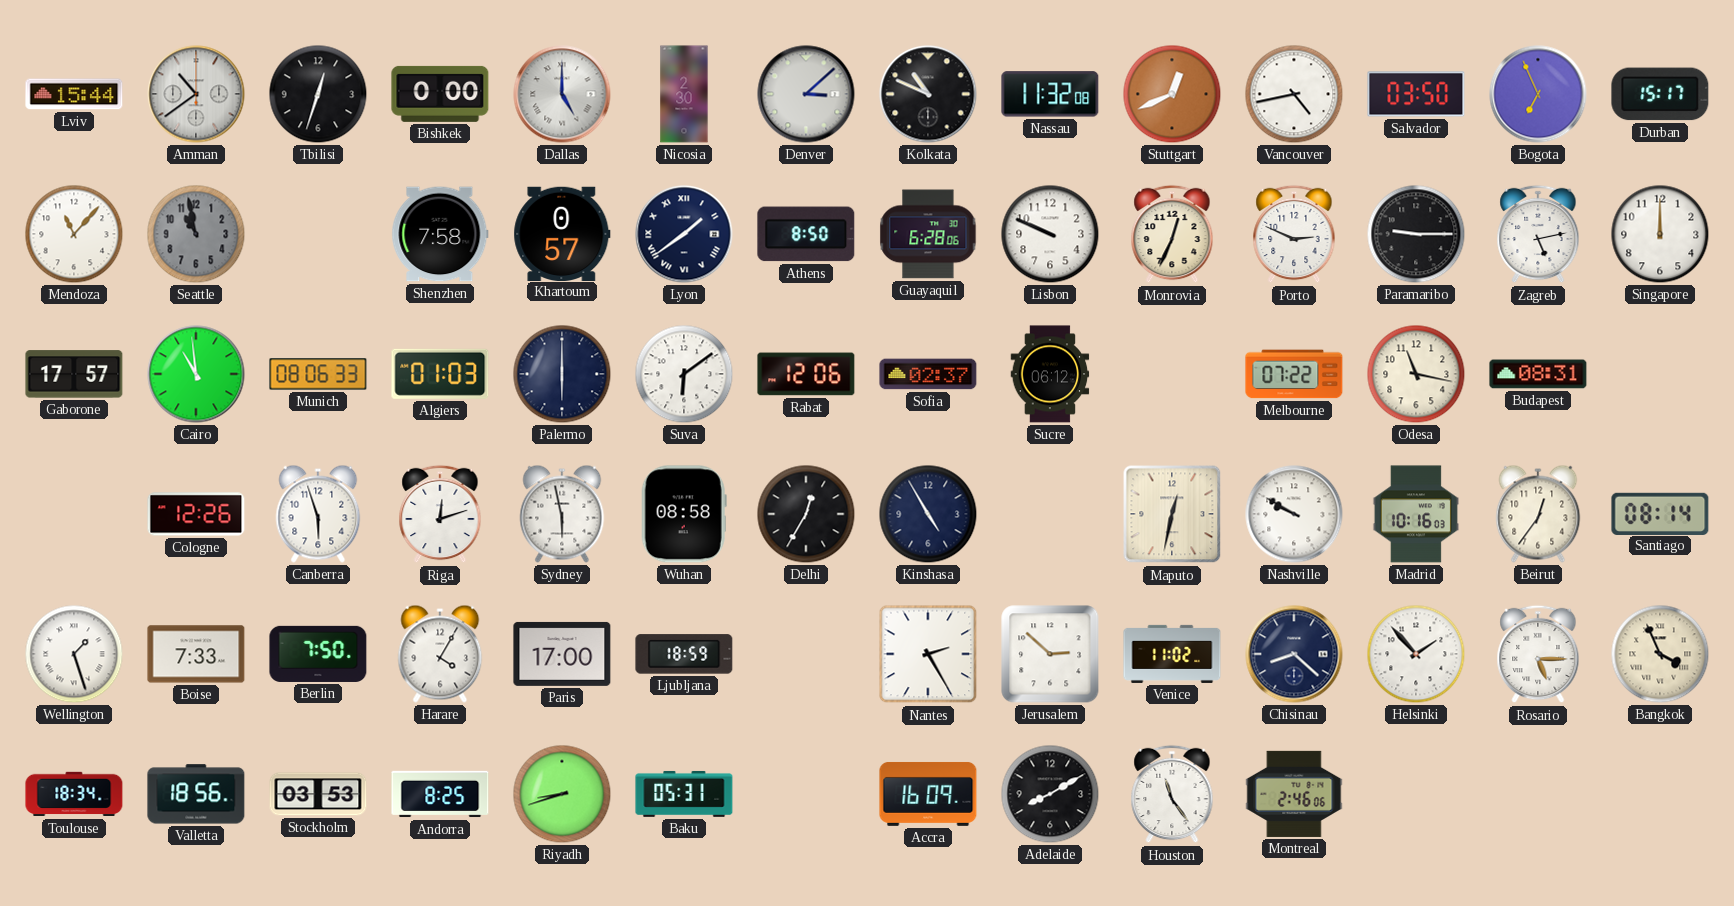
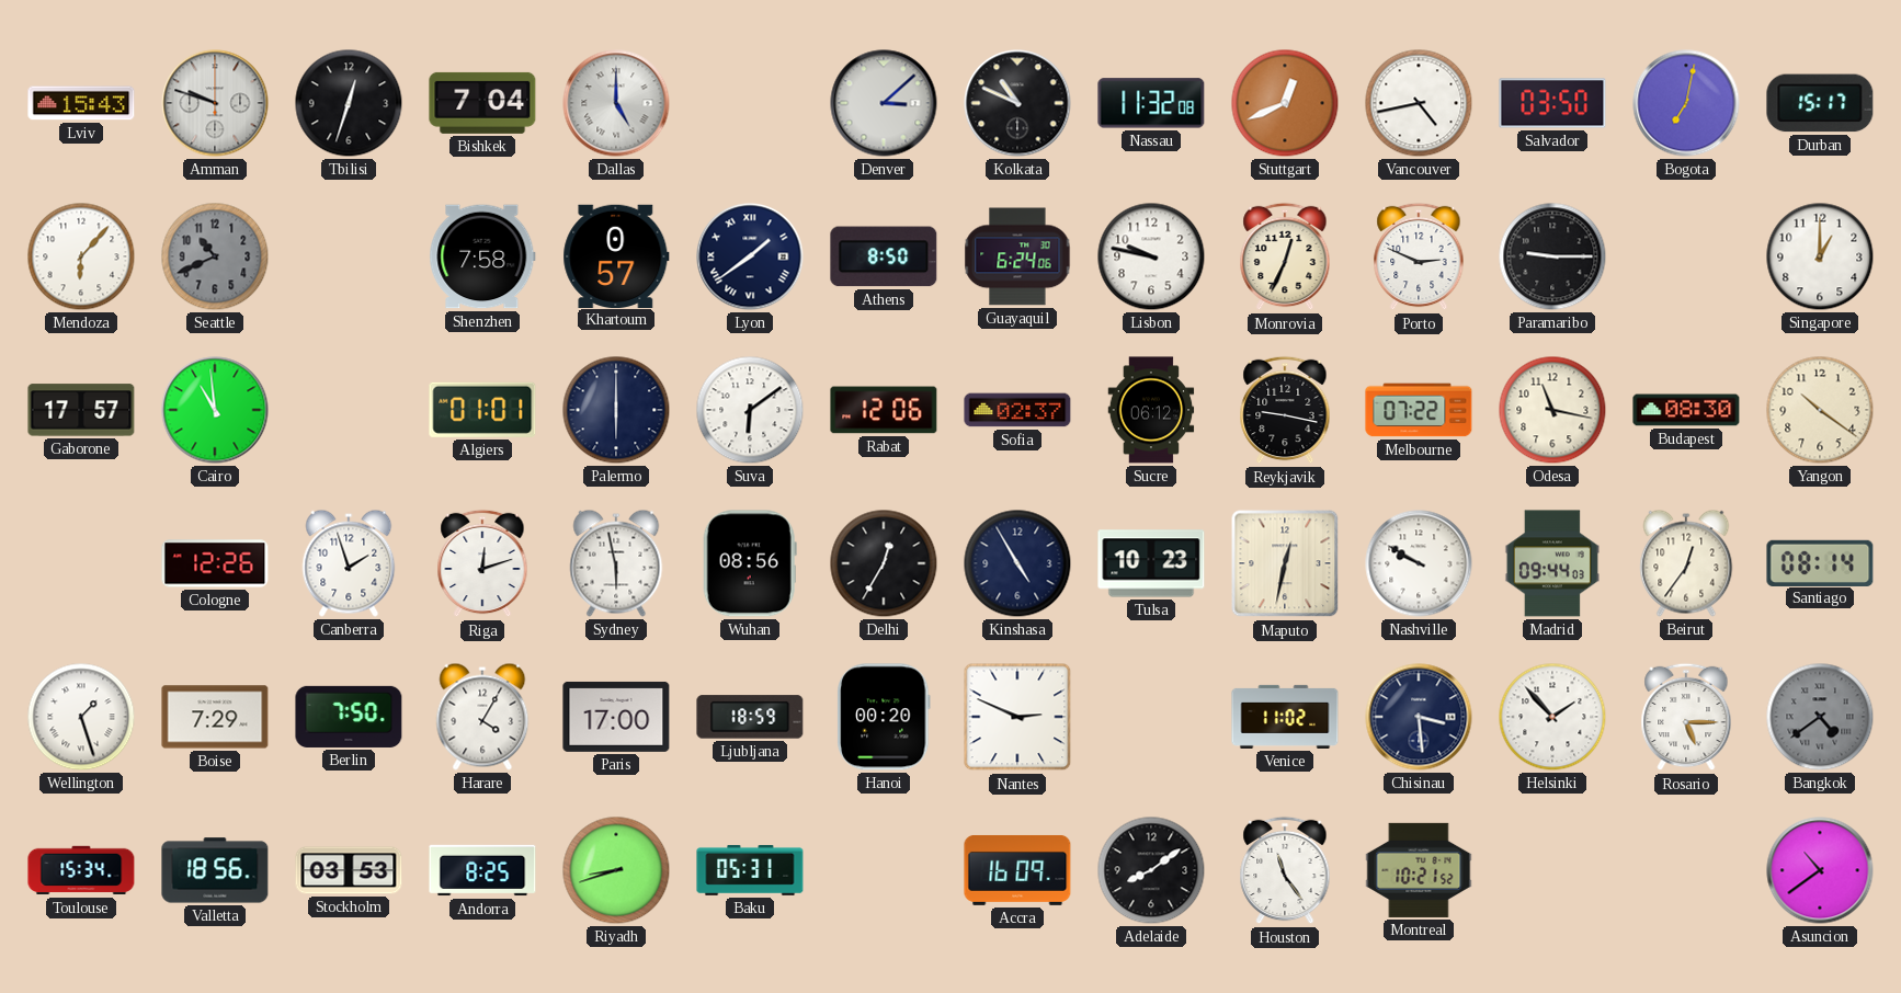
Lviv: 15:44 -> 15:43 (81, 103)
Amman: 10:39 -> 9:48 (215, 103)
Bishkek: 0:00 -> 7:04 (482, 103)
Nicosia: 2:30 -> none (684, 94)
Bogota: 6:56 -> 7:02 (1686, 103)
Mendoza: 11:07 -> 6:07 (81, 256)
Seattle: 10:58 -> 10:41 (215, 256)
Guayaquil: 6:28 -> 6:24 (1017, 256)
Lisbon: 9:49 -> 9:47 (1151, 256)
Zagreb: 5:13 -> none (1538, 234)
Singapore: 12:00 -> 1:00 (1820, 256)
Munich: 08:06 -> none (318, 374)
Algiers: 01:03 -> 01:01 (482, 410)
Reykjavik: none -> 9:17 (1285, 410)
Budapest: 08:31 -> 08:30 (1686, 410)
Yangon: none -> 10:21 (1820, 410)
Canberra: 5:57 -> 1:57 (349, 563)
Wuhan: 08:58 -> 08:56 (750, 563)
Tulsa: none -> 10:23 (1151, 563)
Madrid: 10:16 -> 09:44 (1552, 563)
Boise: 7:33 -> 7:29 (215, 717)
Hanoi: none -> 00:20 (884, 717)
Nantes: 2:25 -> 2:49 (1017, 717)
Jerusalem: 2:52 -> none (1050, 654)
Chisinau: 8:22 -> 3:29 (1419, 717)
Bangkok: 3:56 -> 4:39 (1820, 717)
Bangkok dial: cream -> grey (1820, 717)
Toulouse: 18:34 -> 15:34 (81, 870)
Adelaide: 8:10 -> 8:09 (1151, 870)
Montreal: 2:46 -> 10:21 (1419, 870)
Asuncion: none -> 10:39 (1820, 870)
